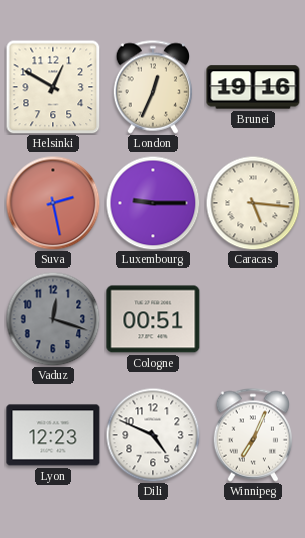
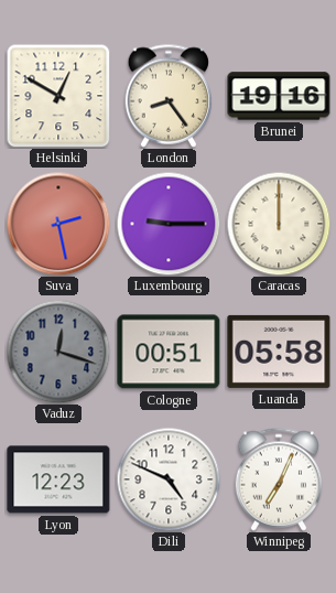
London: 12:34 -> 8:24 (169, 96)
Caracas: 5:16 -> 12:00 (279, 224)
Luanda: none -> 05:58 (279, 352)
